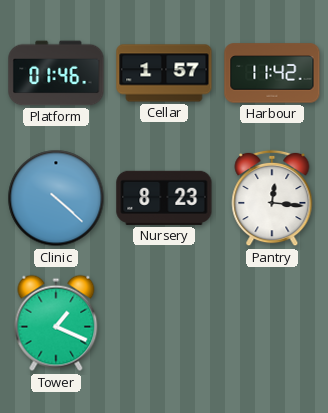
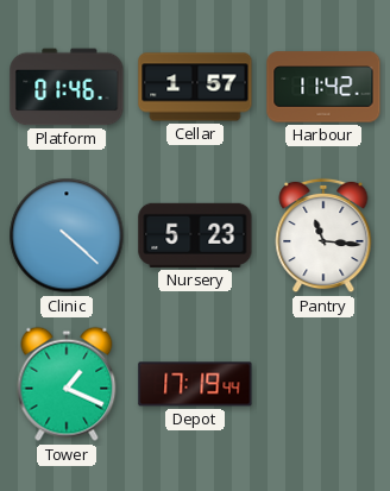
Nursery: 8:23 -> 5:23 (195, 235)
Pantry: 12:16 -> 11:16 (323, 235)
Depot: none -> 17:19 (195, 384)
